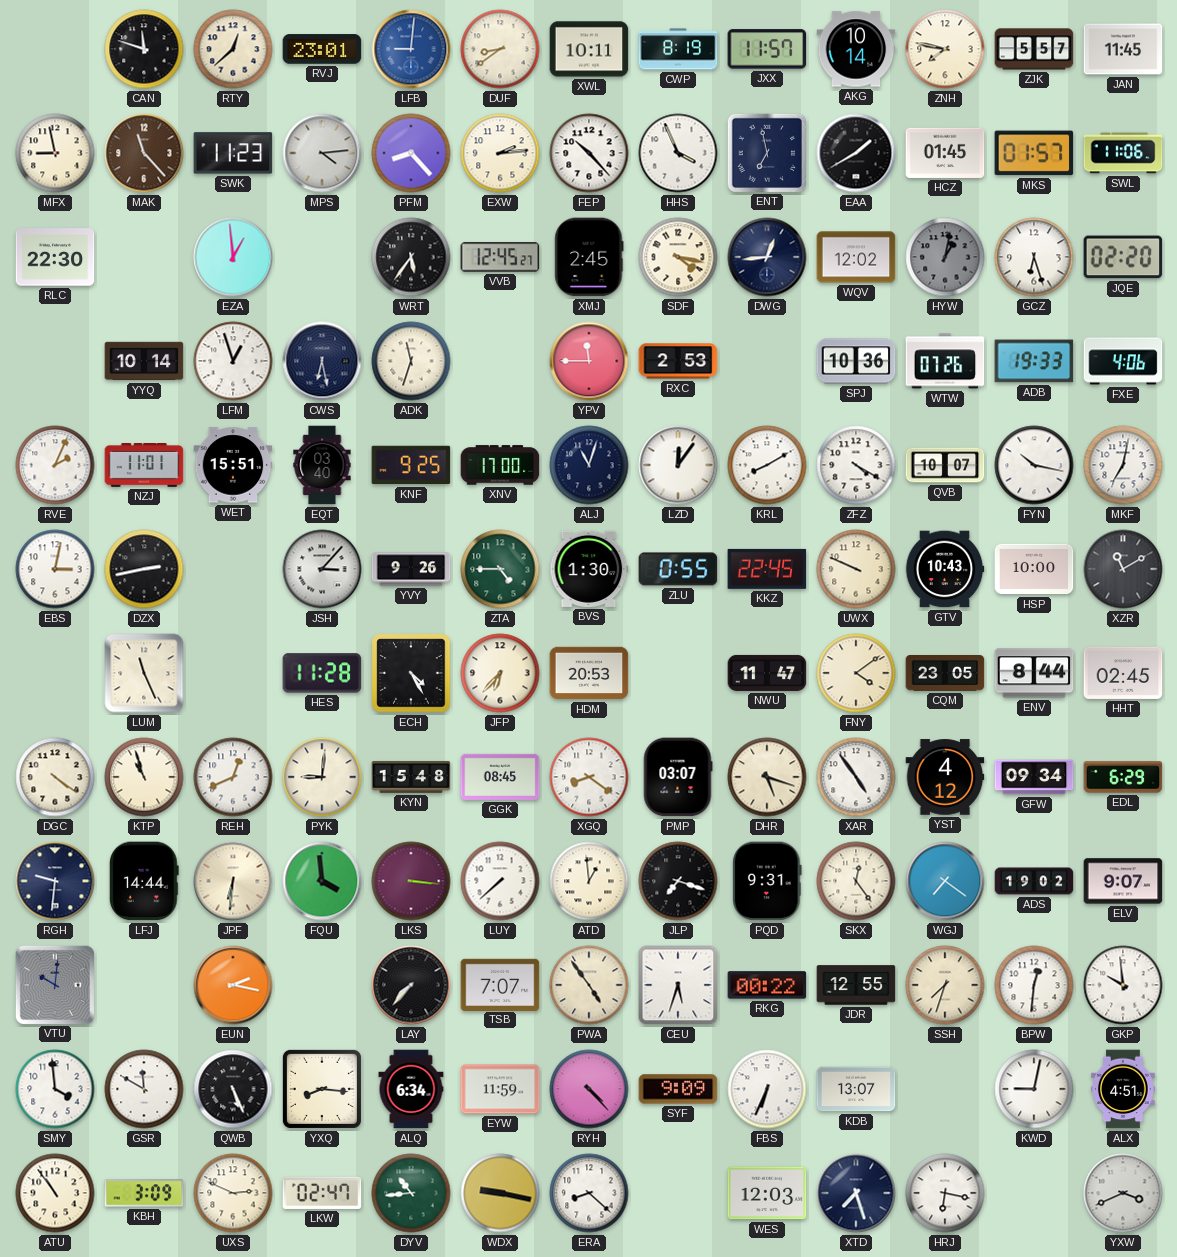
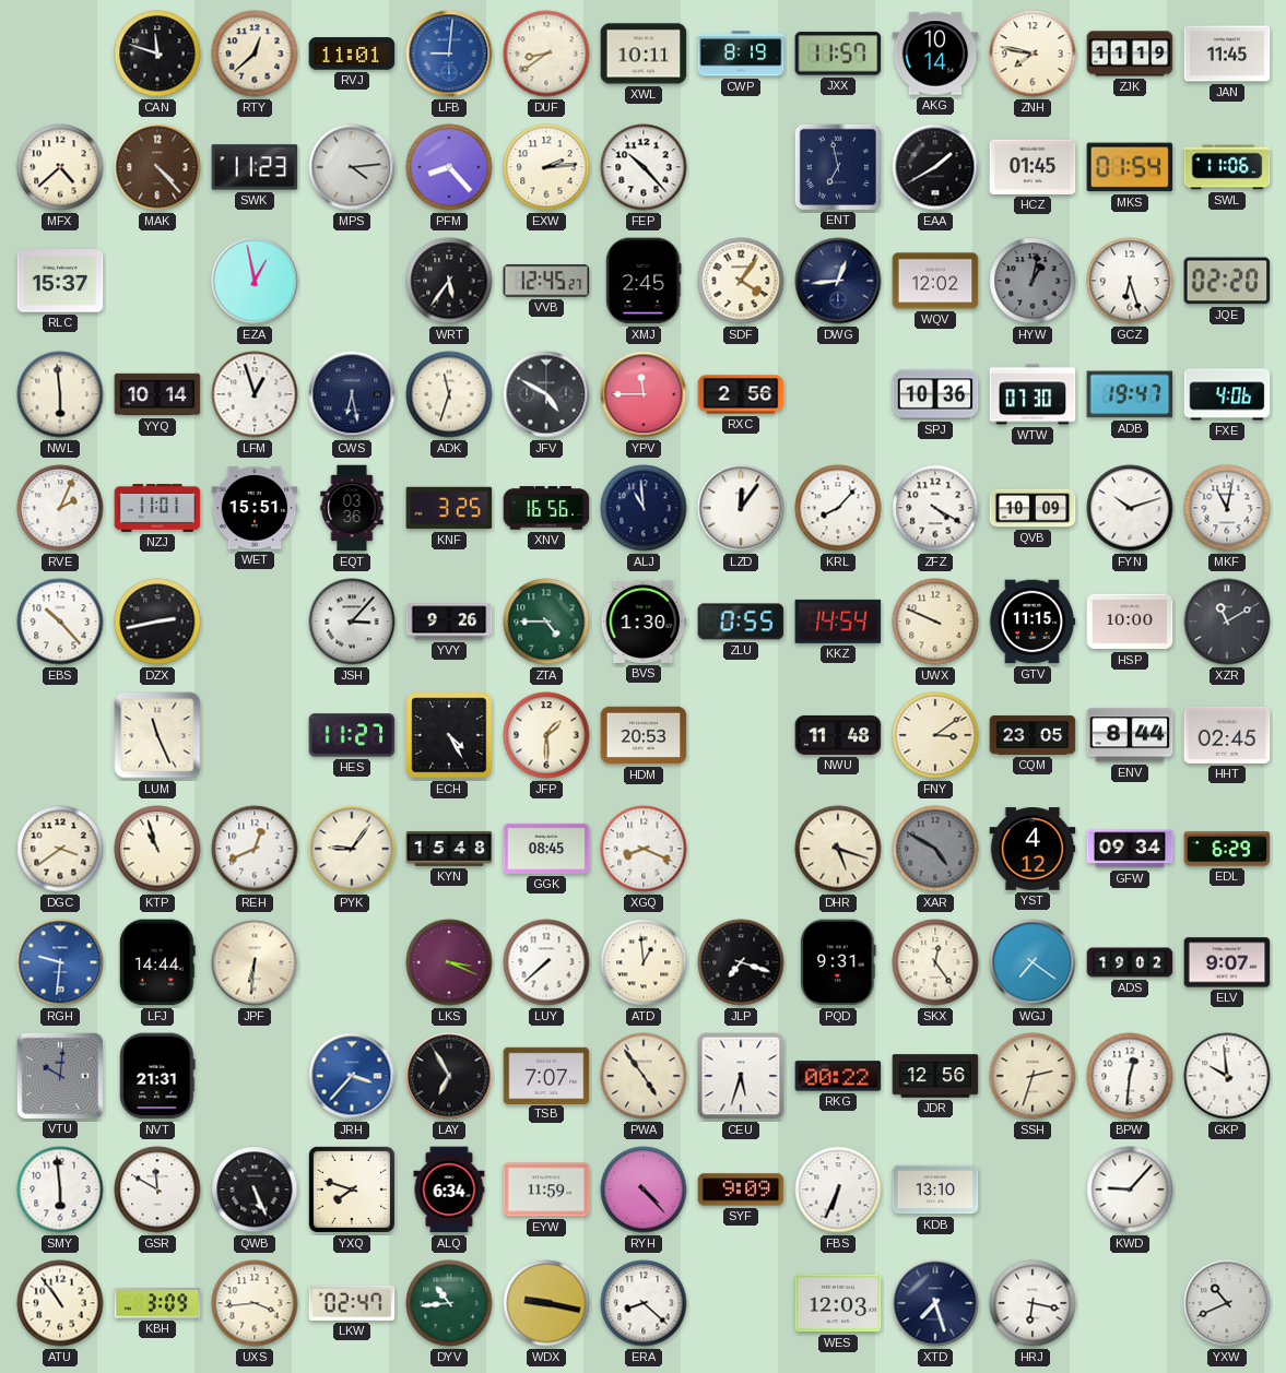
RVJ: 23:01 -> 11:01 (352, 54)
ZJK: 5:57 -> 11:19 (1130, 54)
MFX: 8:58 -> 4:38 (60, 167)
MAK: 11:23 -> 4:23 (157, 167)
HHS: 3:56 -> none (678, 153)
MKS: 01:57 -> 01:54 (1130, 167)
RLC: 22:30 -> 15:37 (60, 281)
EZA: 12:59 -> 12:58 (255, 281)
SDF: 4:17 -> 4:06 (741, 281)
NWL: none -> 5:59 (60, 394)
JFV: none -> 4:50 (546, 394)
RXC: 2:53 -> 2:56 (741, 394)
WTW: 07:26 -> 07:30 (1033, 394)
ADB: 19:33 -> 19:47 (1130, 394)
EQT: 03:40 -> 03:36 (352, 508)
KNF: 9:25 -> 3:25 (449, 508)
XNV: 17:00 -> 16:56 (546, 508)
ALJ: 11:03 -> 10:59 (644, 508)
KRL: 8:10 -> 8:07 (838, 508)
QVB: 10:07 -> 10:09 (1033, 508)
FYN: 10:17 -> 10:12 (1130, 508)
MKF: 7:02 -> 11:02 (1227, 508)
EBS: 3:02 -> 10:23 (60, 622)
KKZ: 22:45 -> 14:54 (838, 622)
GTV: 10:43 -> 11:15 (1033, 622)
HES: 11:28 -> 11:27 (352, 735)
JFP: 6:37 -> 1:30 (546, 735)
NWU: 11:47 -> 11:48 (838, 735)
FNY: 4:09 -> 3:09 (935, 735)
DGC: 4:21 -> 3:39 (60, 849)
PYK: 9:01 -> 9:06 (352, 849)
XGQ: 8:21 -> 8:19 (644, 849)
PMP: 03:07 -> none (678, 777)
XAR: 4:54 -> 4:50 (935, 849)
XAR dial: white -> grey (935, 849)
RGH dial: navy -> blue (60, 962)
FQU: 3:59 -> none (322, 881)
LKS: 3:16 -> 3:19 (449, 962)
NVT: none -> 21:31 (157, 1076)
EUN: 2:17 -> none (233, 985)
JRH: none -> 3:37 (352, 1076)
LAY: 7:37 -> 6:55 (449, 1076)
JDR: 12:55 -> 12:56 (935, 1076)
SSH: 7:33 -> 2:33 (1033, 1076)
SMY: 3:59 -> 5:59 (60, 1189)
YXQ: 8:16 -> 7:48 (352, 1189)
KDB: 13:07 -> 13:10 (935, 1189)
KWD: 9:02 -> 9:07 (1130, 1189)
ALX: 4:51 -> none (1124, 1089)
UXS: 2:49 -> 3:44 (255, 1303)
YXW: 3:41 -> 10:41 (1227, 1303)
